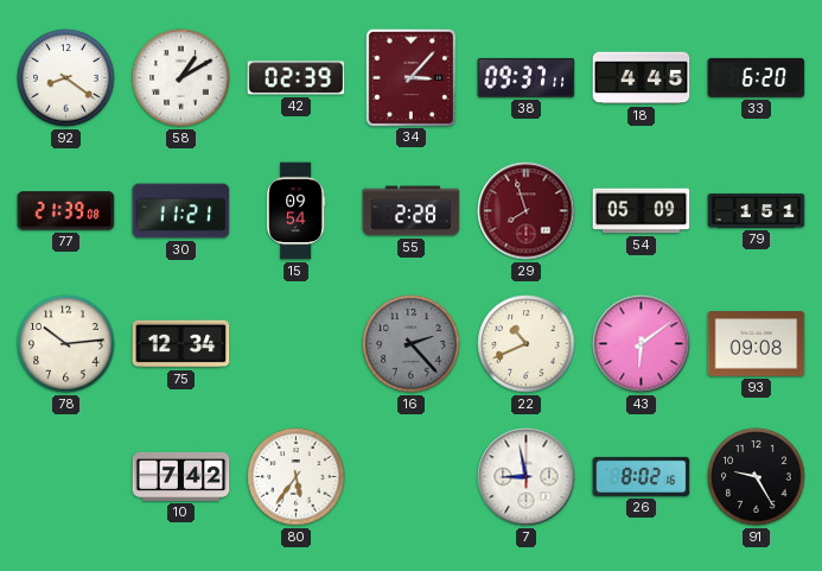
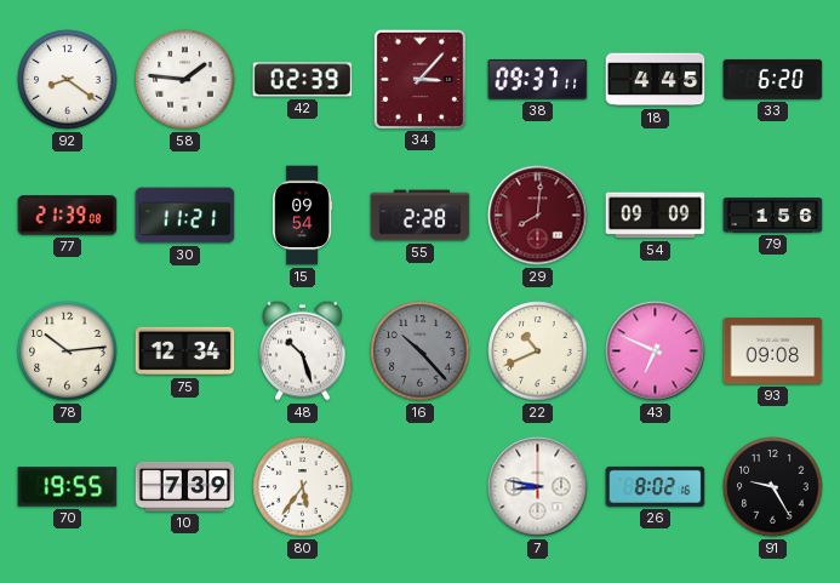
58: 1:10 -> 1:46 (185, 80)
29: 7:57 -> 8:01 (538, 216)
54: 05:09 -> 09:09 (656, 216)
79: 1:51 -> 1:56 (773, 215)
48: none -> 10:27 (303, 350)
16: 2:23 -> 10:23 (421, 351)
43: 6:09 -> 6:49 (656, 351)
70: none -> 19:55 (68, 487)
10: 7:42 -> 7:39 (185, 486)
7: 8:58 -> 8:47 (538, 487)
